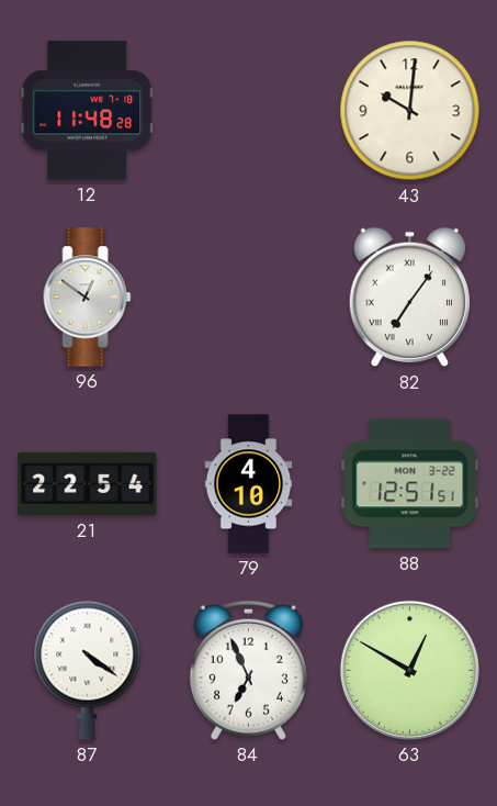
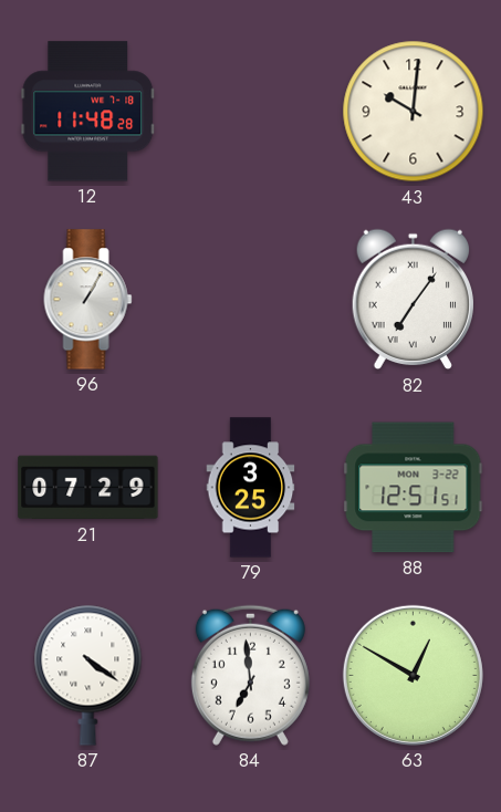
96: 12:51 -> 1:05 (88, 300)
21: 22:54 -> 07:29 (88, 488)
79: 4:10 -> 3:25 (251, 488)
84: 6:56 -> 6:59 (250, 675)
